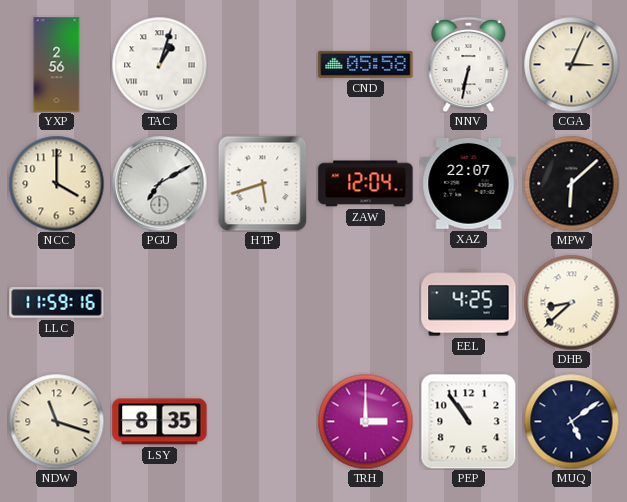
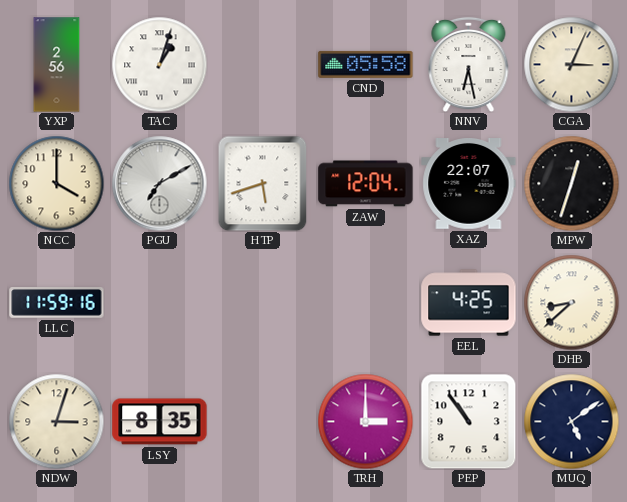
NNV: 6:32 -> 6:28 (469, 64)
MPW: 6:08 -> 12:33 (571, 183)
NDW: 11:18 -> 3:03 (56, 421)
